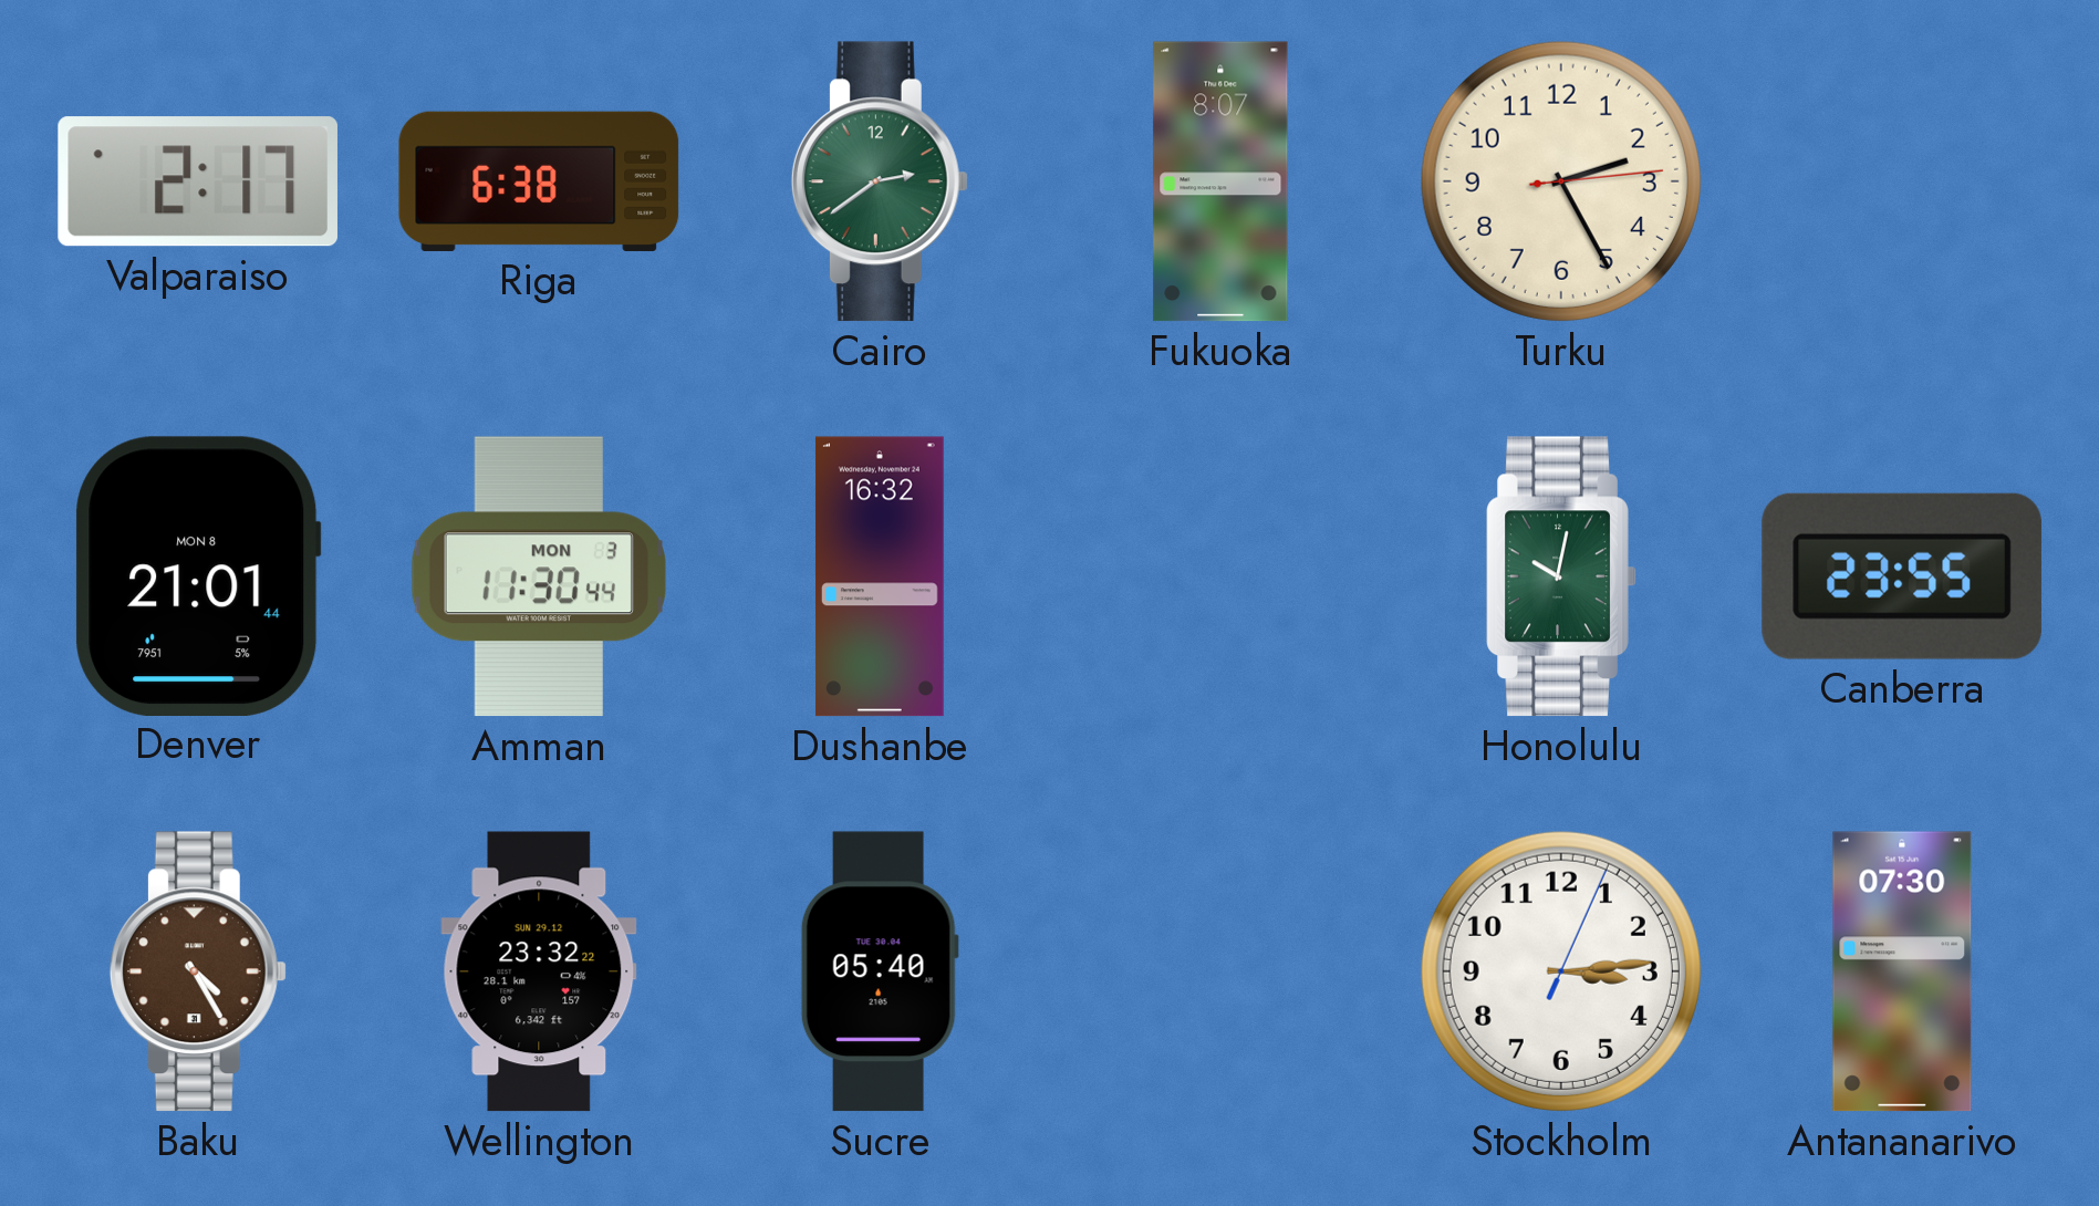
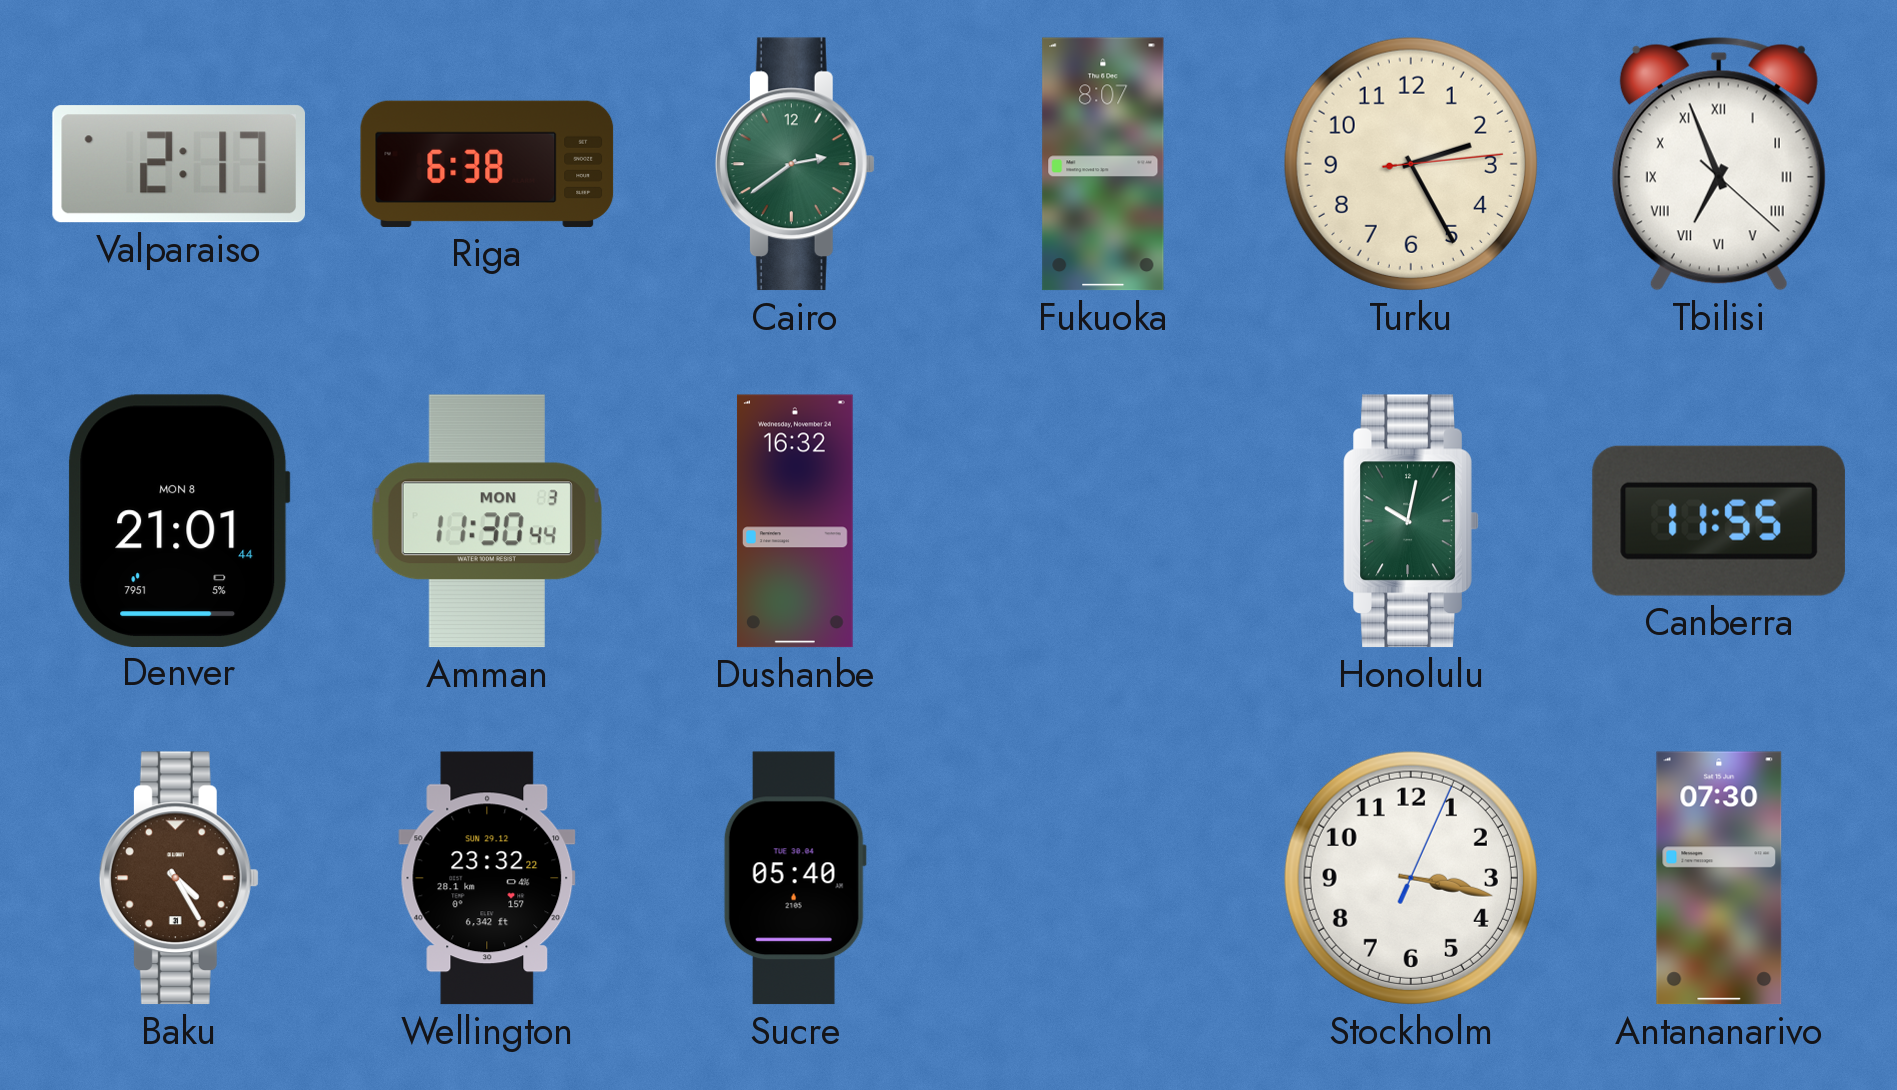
Tbilisi: none -> 6:56 (1719, 164)
Canberra: 23:55 -> 11:55 (1719, 521)
Stockholm: 3:14 -> 3:17 (1411, 878)
